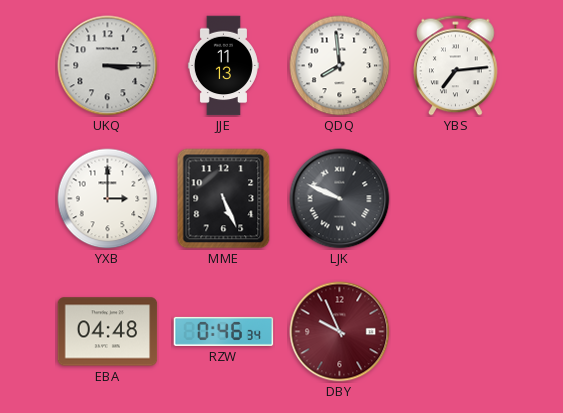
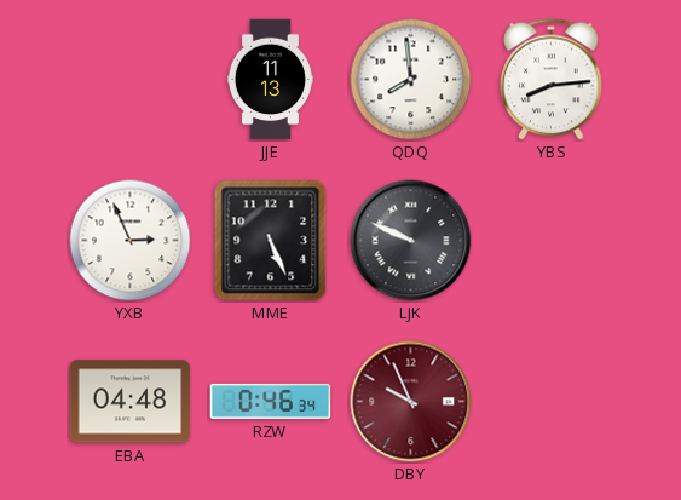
UKQ: 3:15 -> none (108, 66)
YBS: 7:14 -> 8:14 (552, 80)
YXB: 3:00 -> 2:56 (131, 241)
